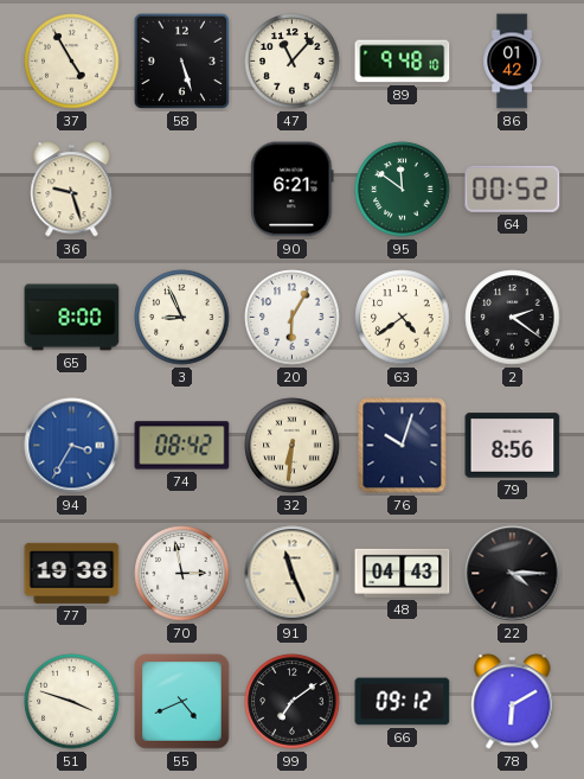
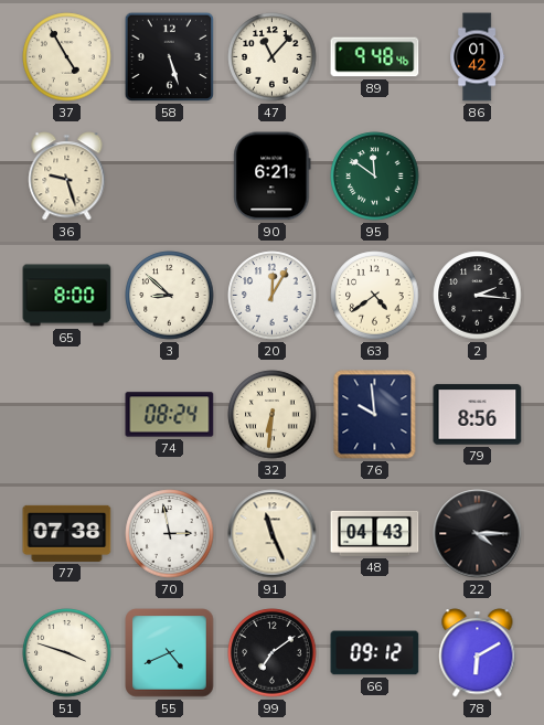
89: 9:48:10 -> 9:48:46 (375, 57)
64: 00:52 -> none (513, 189)
3: 8:56 -> 8:52 (170, 296)
20: 6:05 -> 12:05 (273, 296)
2: 2:21 -> 2:16 (478, 296)
94: 3:35 -> none (72, 446)
74: 08:42 -> 08:24 (170, 415)
76: 10:03 -> 9:59 (375, 415)
77: 19:38 -> 07:38 (67, 533)
